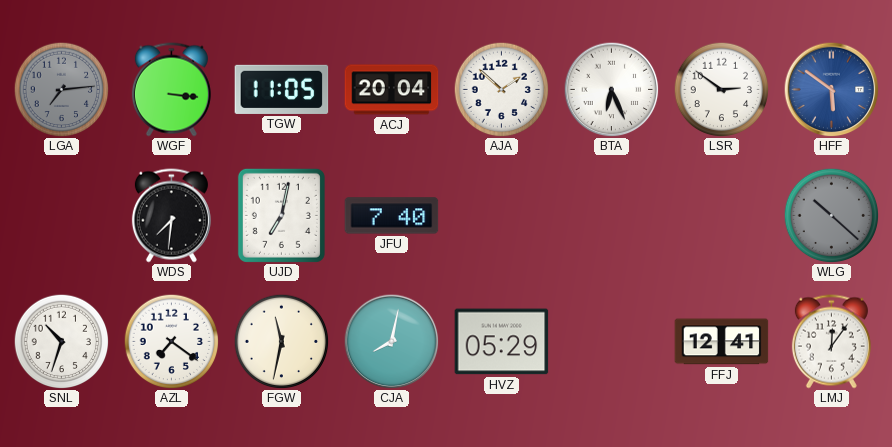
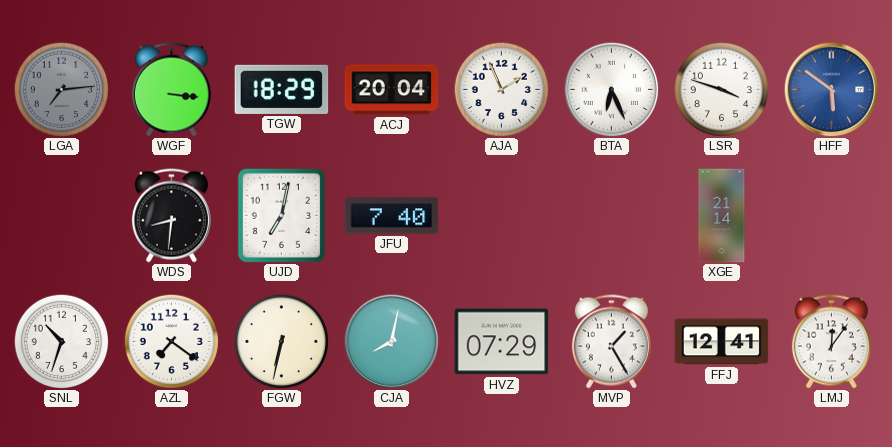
TGW: 11:05 -> 18:29 (282, 89)
AJA: 1:52 -> 1:56 (501, 89)
LSR: 2:51 -> 3:48 (721, 89)
WDS: 7:31 -> 8:31 (171, 216)
XGE: none -> 21:14 (722, 216)
WLG: 10:22 -> none (831, 215)
FGW: 11:32 -> 6:32 (281, 341)
HVZ: 05:29 -> 07:29 (502, 342)
MVP: none -> 1:25 (611, 342)
